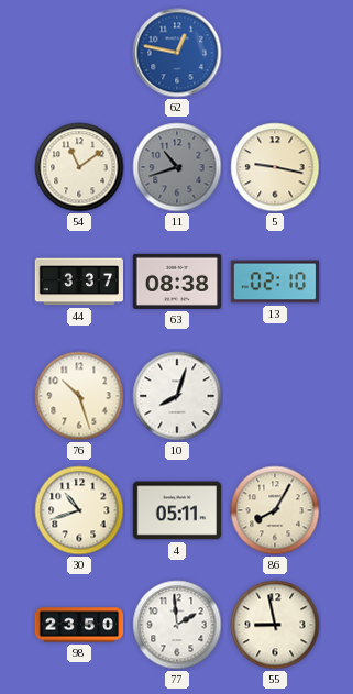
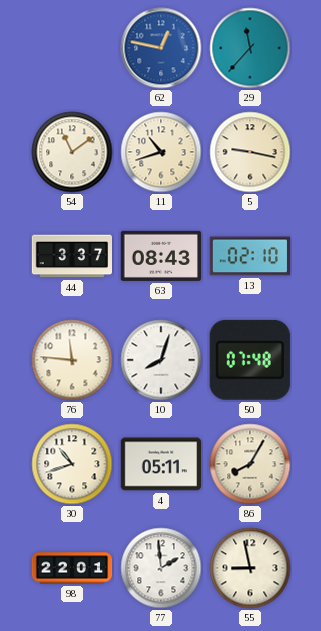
29: none -> 11:37 (250, 48)
11 dial: grey -> cream (161, 152)
63: 08:38 -> 08:43 (160, 256)
76: 10:27 -> 11:46 (72, 360)
50: none -> 07:48 (250, 360)
98: 23:50 -> 22:01 (72, 568)
